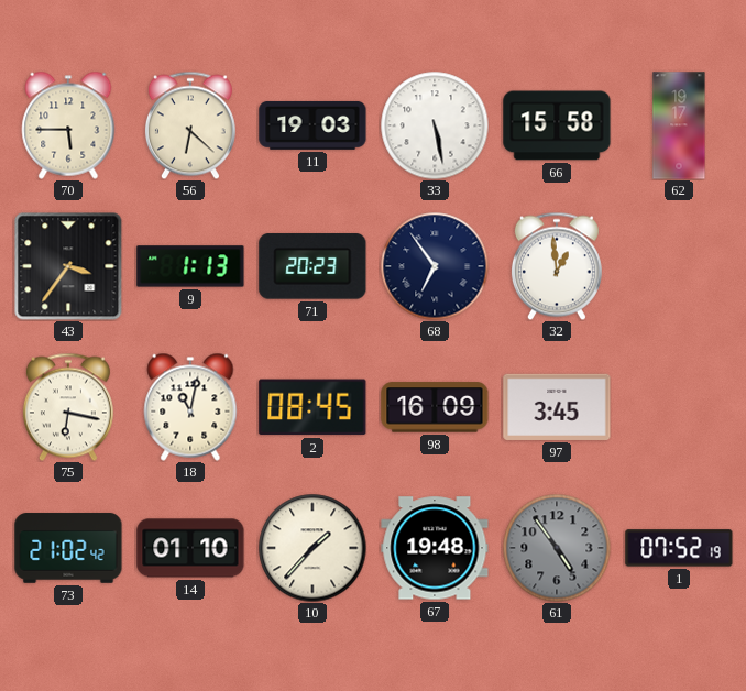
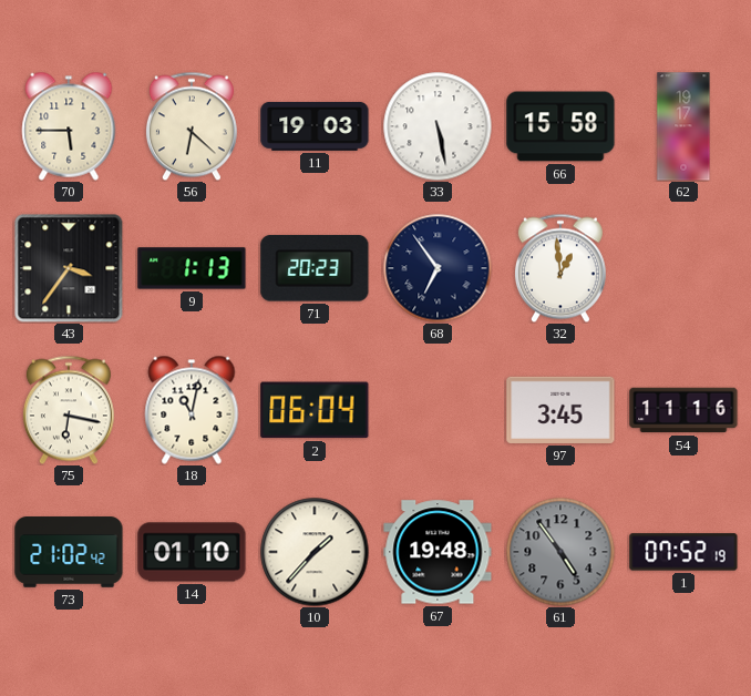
2: 08:45 -> 06:04 (315, 410)
98: 16:09 -> none (435, 407)
54: none -> 11:16 (683, 410)
